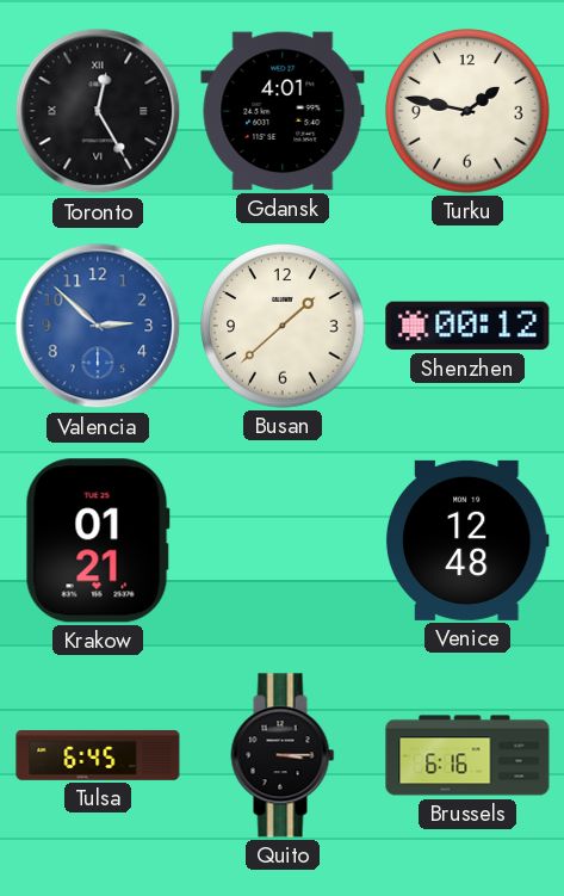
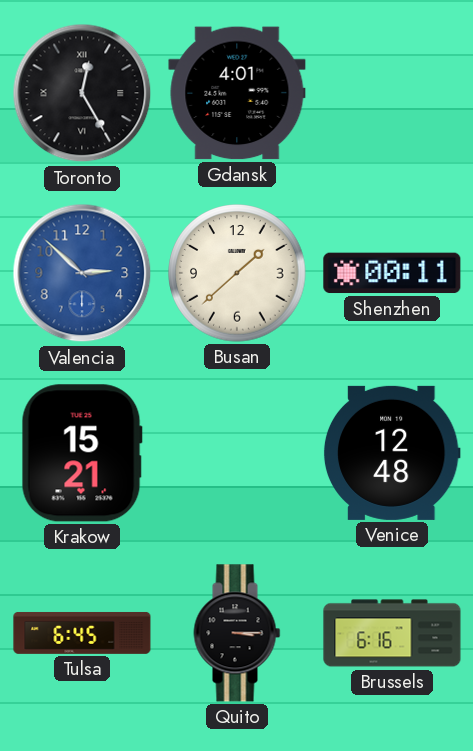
Turku: 1:47 -> none (467, 111)
Shenzhen: 00:12 -> 00:11 (392, 273)
Krakow: 01:21 -> 15:21 (82, 453)
